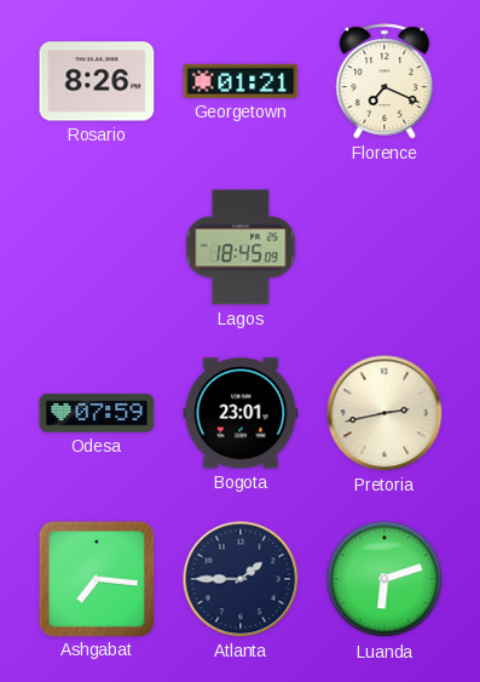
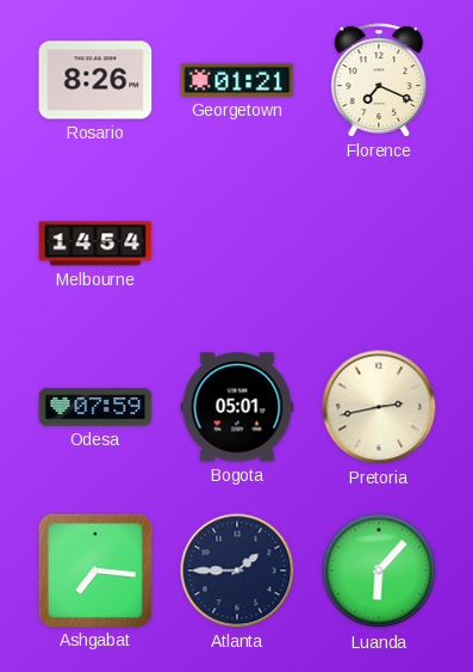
Melbourne: none -> 14:54 (95, 243)
Lagos: 18:45 -> none (241, 247)
Bogota: 23:01 -> 05:01 (237, 407)
Luanda: 6:12 -> 6:07 (379, 571)
